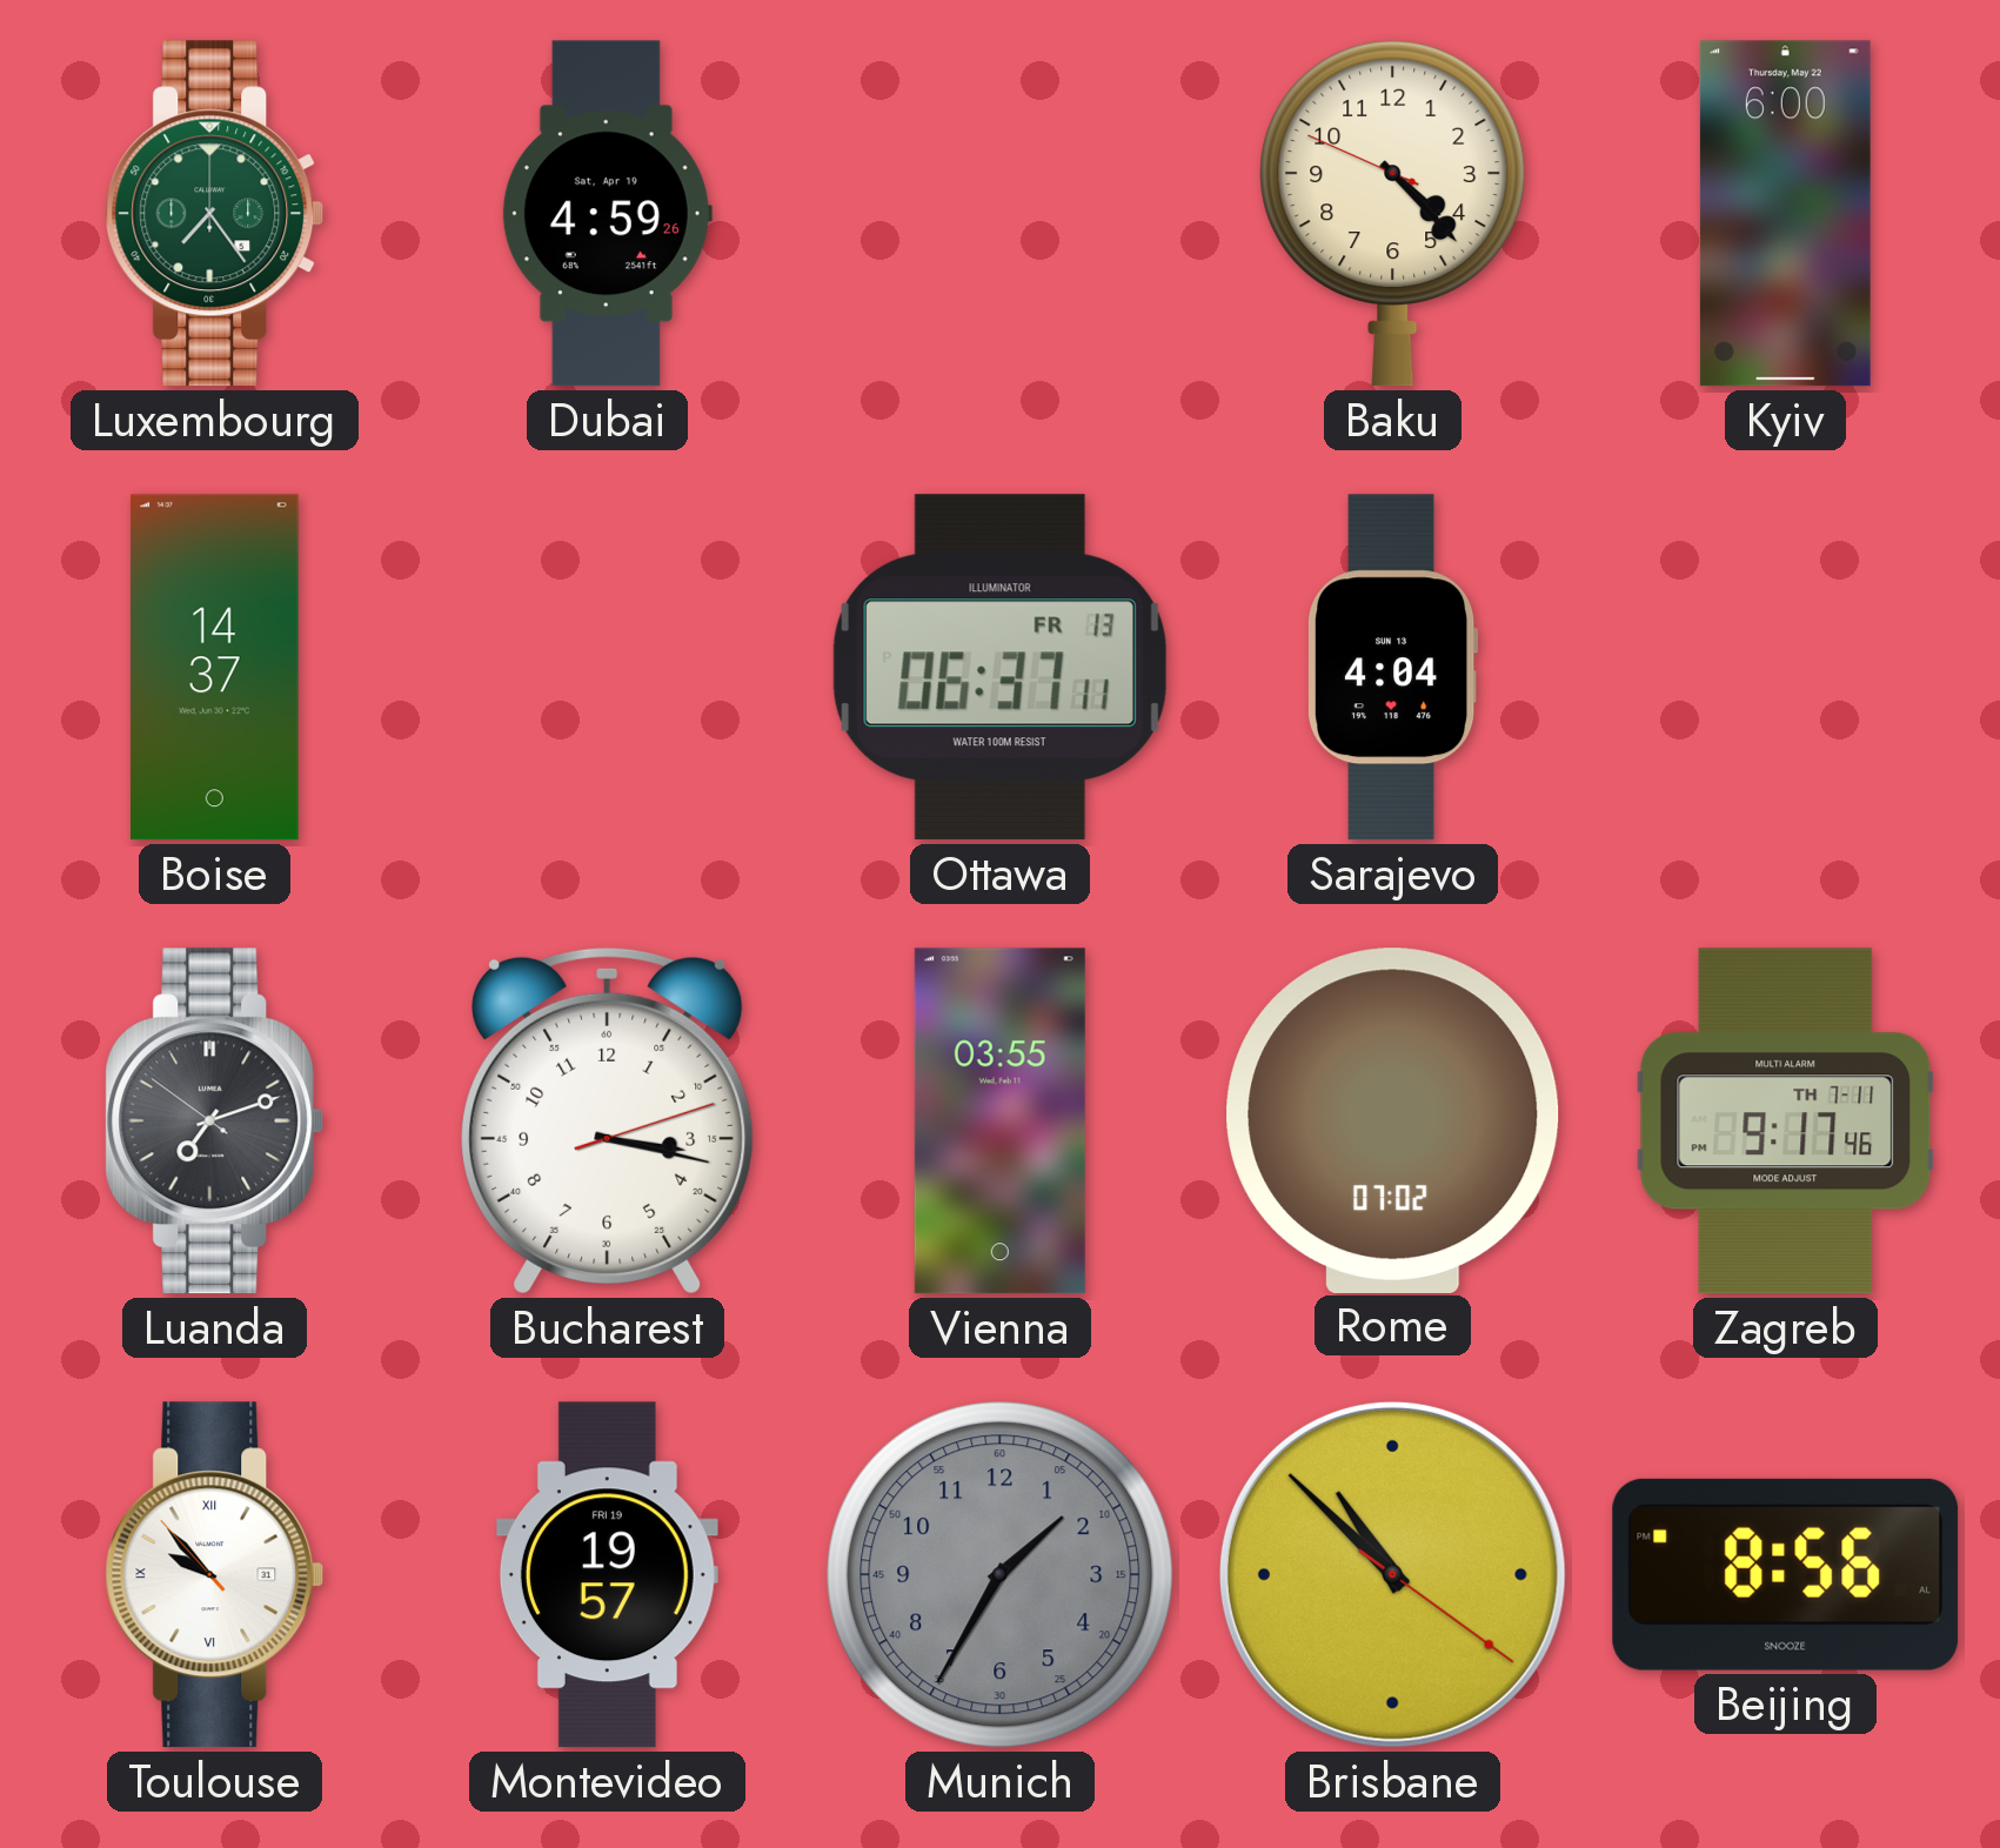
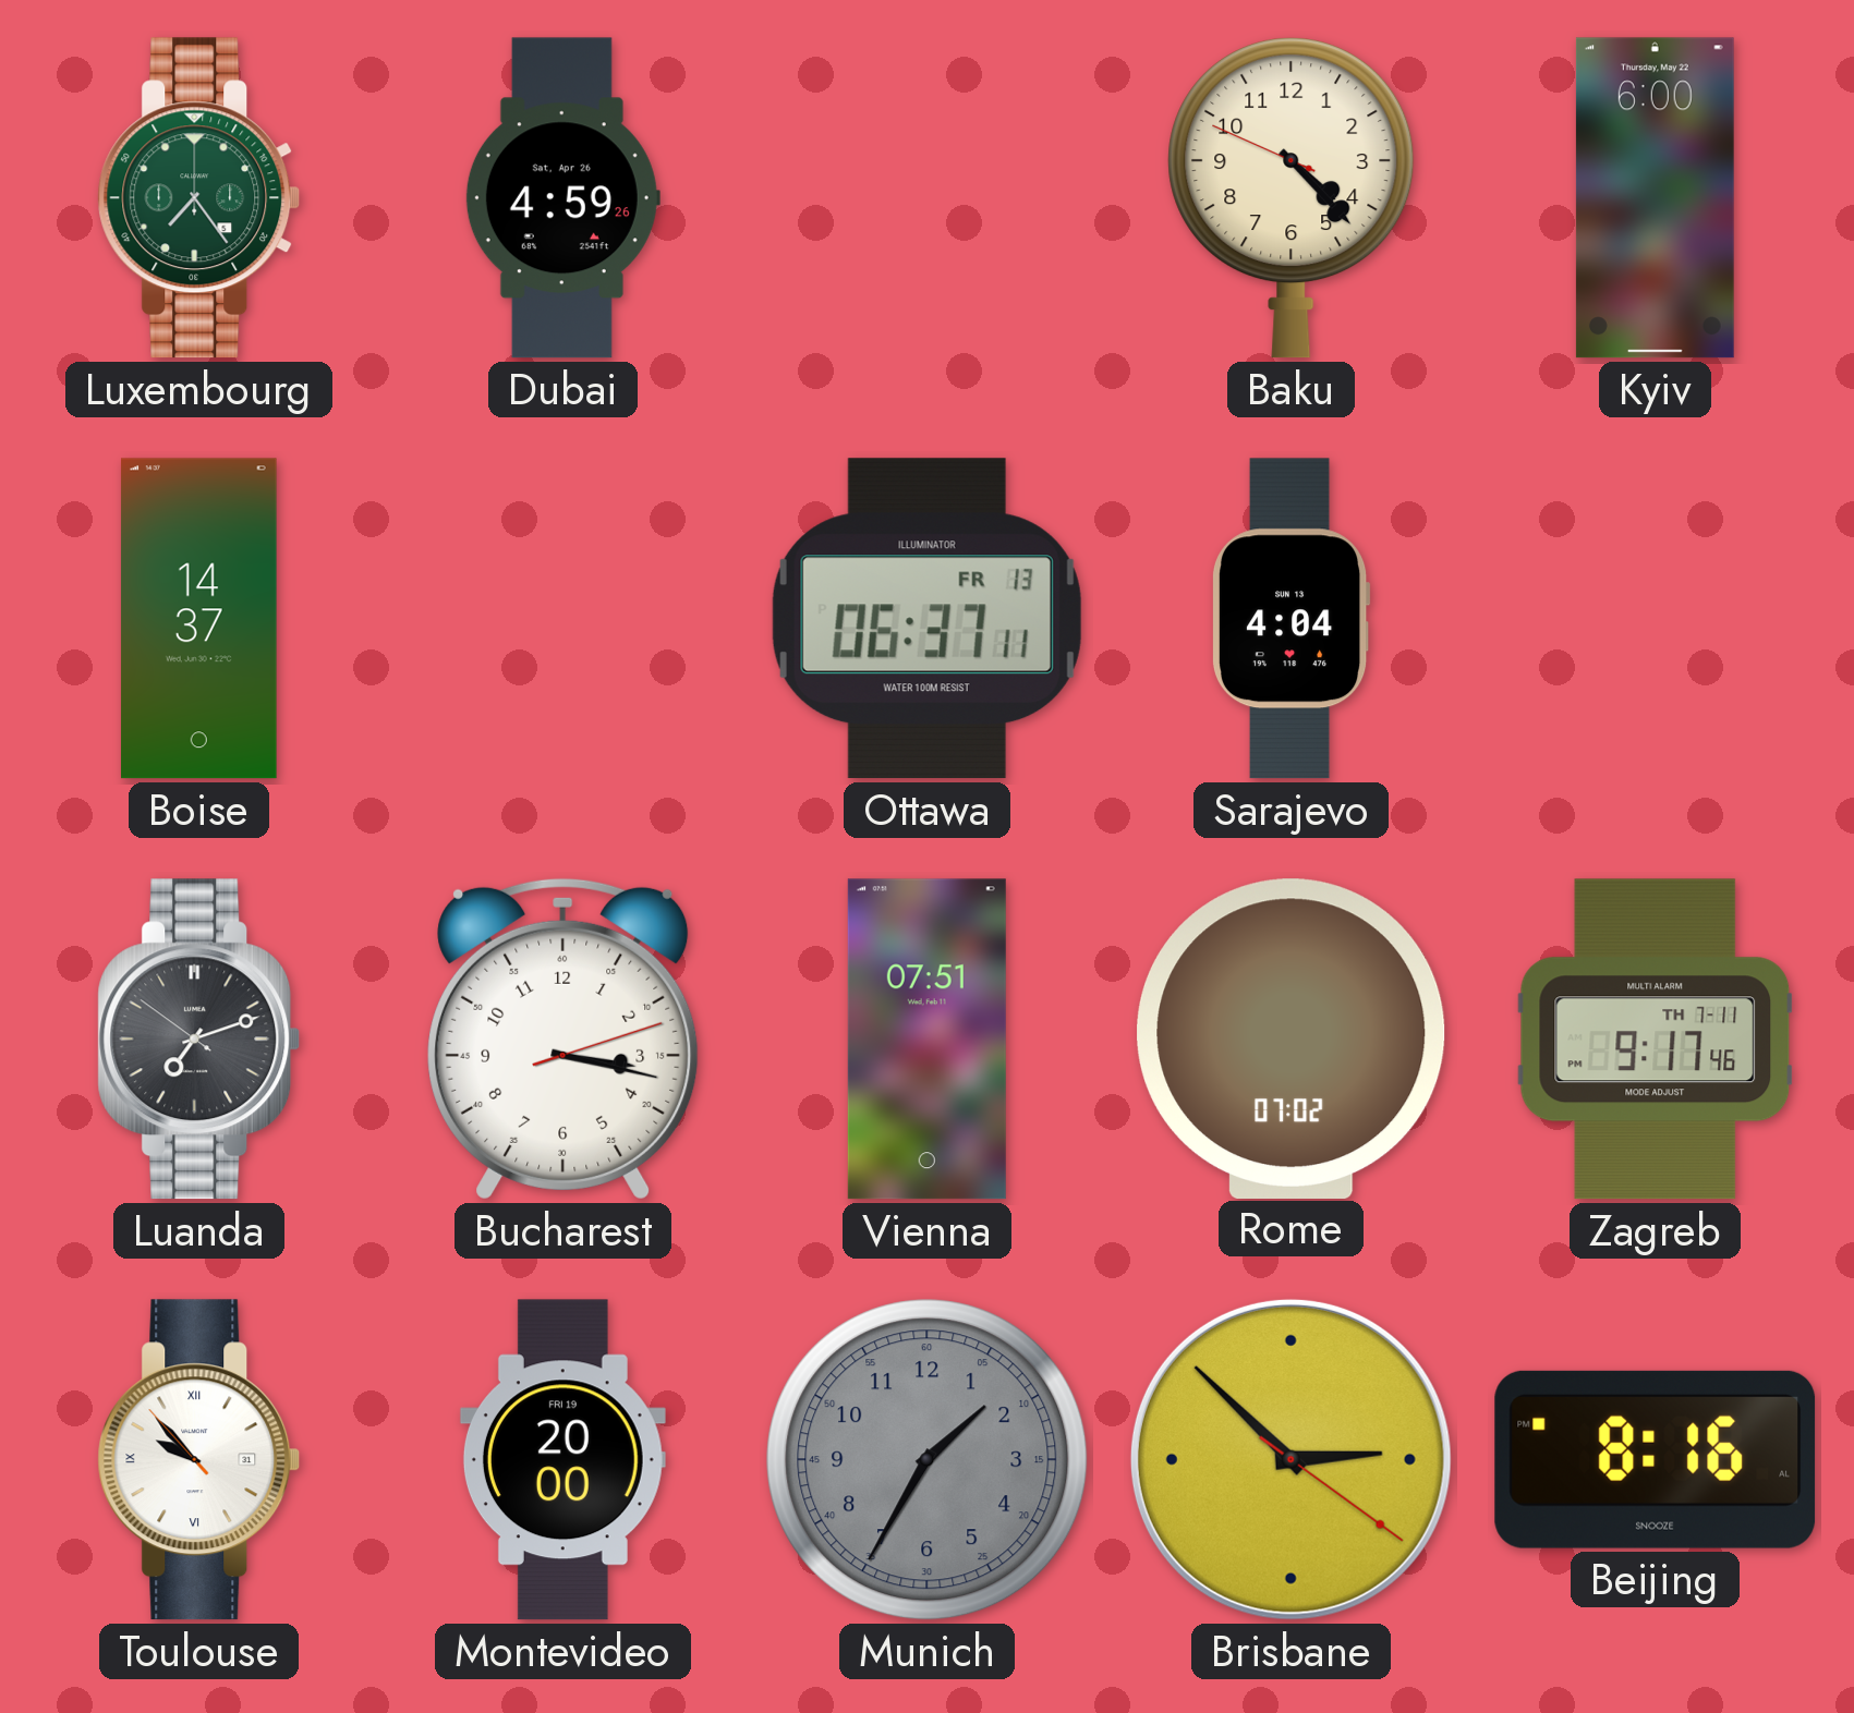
Dubai date: Sat, Apr 19 -> Sat, Apr 26 (562, 198)
Vienna: 03:55 -> 07:51 (926, 1040)
Montevideo: 19:57 -> 20:00 (562, 1460)
Brisbane: 10:52 -> 2:52 (1290, 1459)
Beijing: 8:56 -> 8:16 (1656, 1459)
